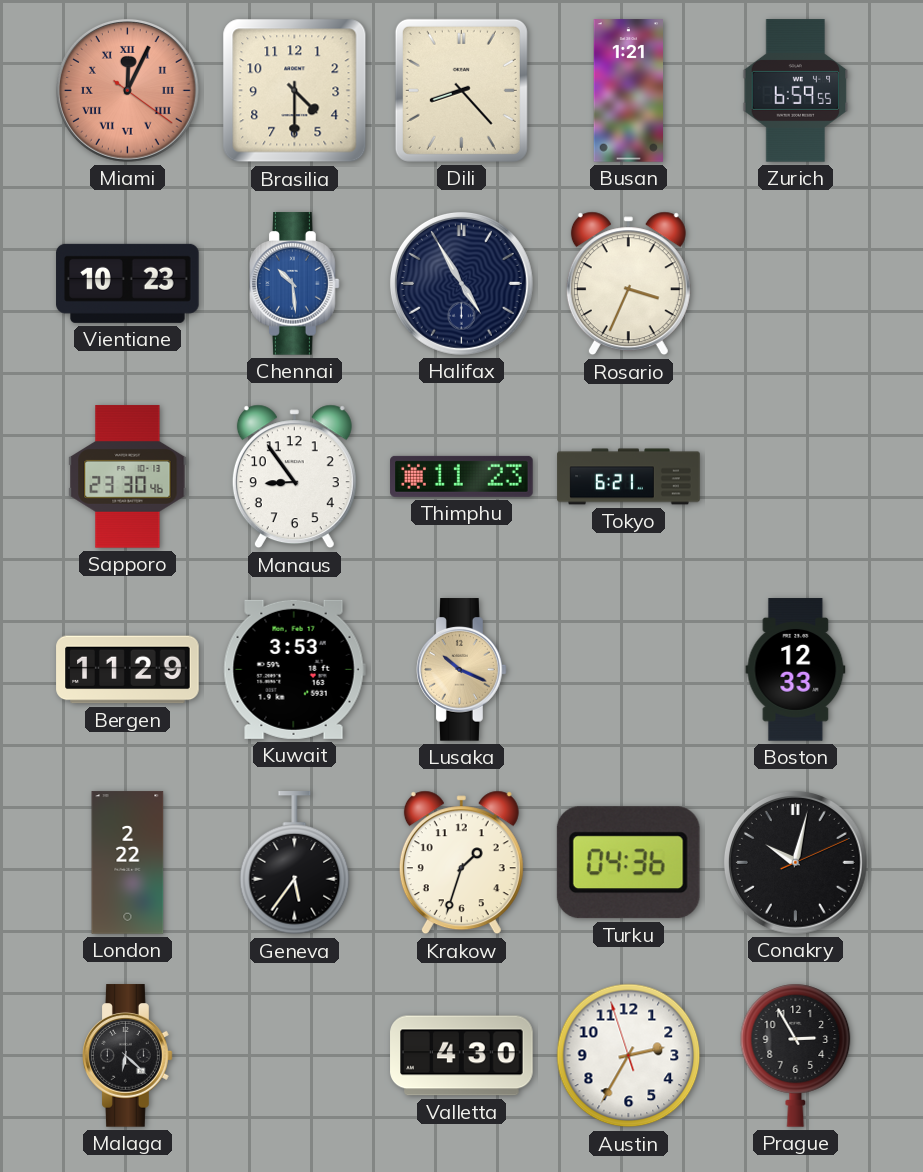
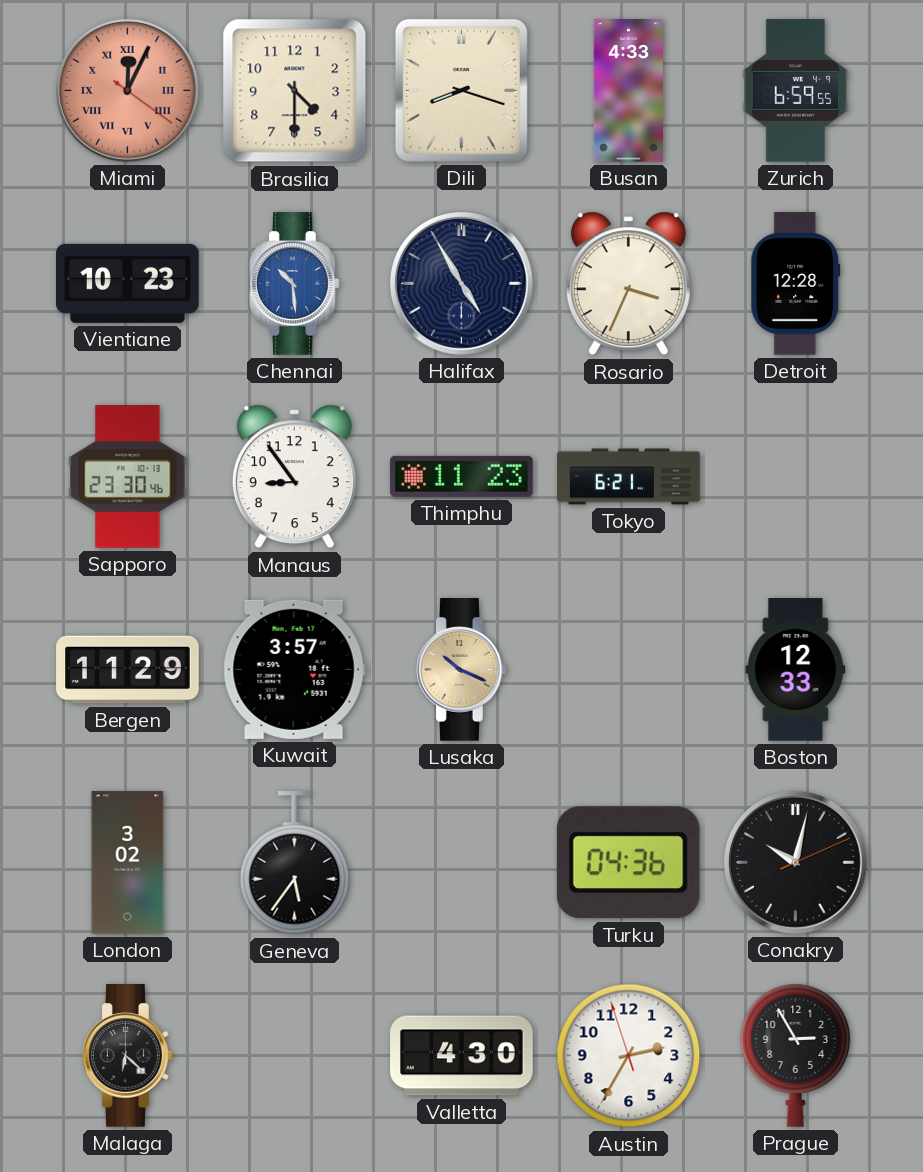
Dili: 8:23 -> 8:18 (461, 90)
Busan: 1:21 -> 4:33 (628, 91)
Detroit: none -> 12:28 (796, 284)
Kuwait: 3:53 -> 3:57 (294, 669)
London: 2:22 -> 3:02 (128, 863)
Krakow: 1:33 -> none (461, 863)
